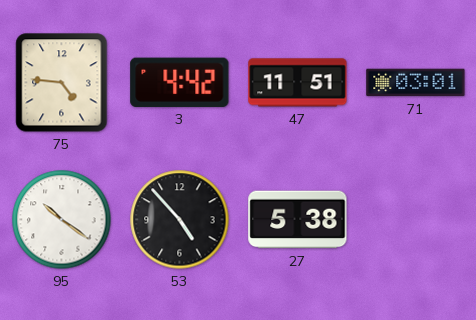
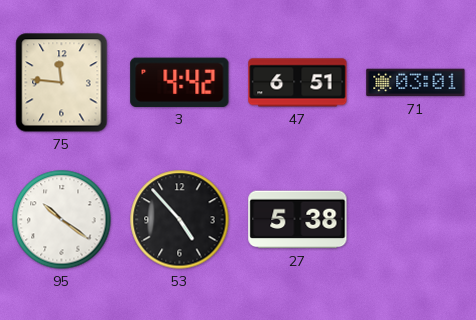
75: 4:46 -> 11:46 (62, 83)
47: 11:51 -> 6:51 (298, 83)
